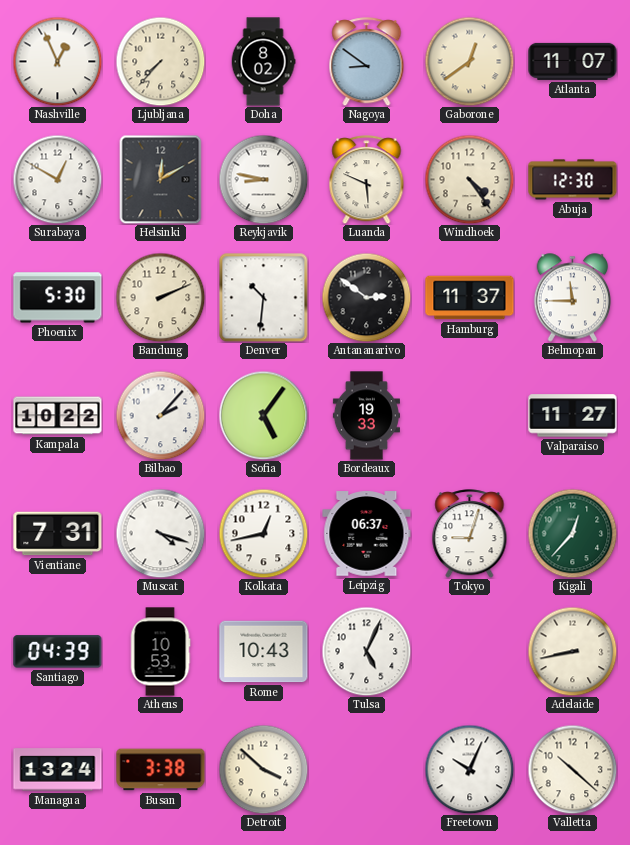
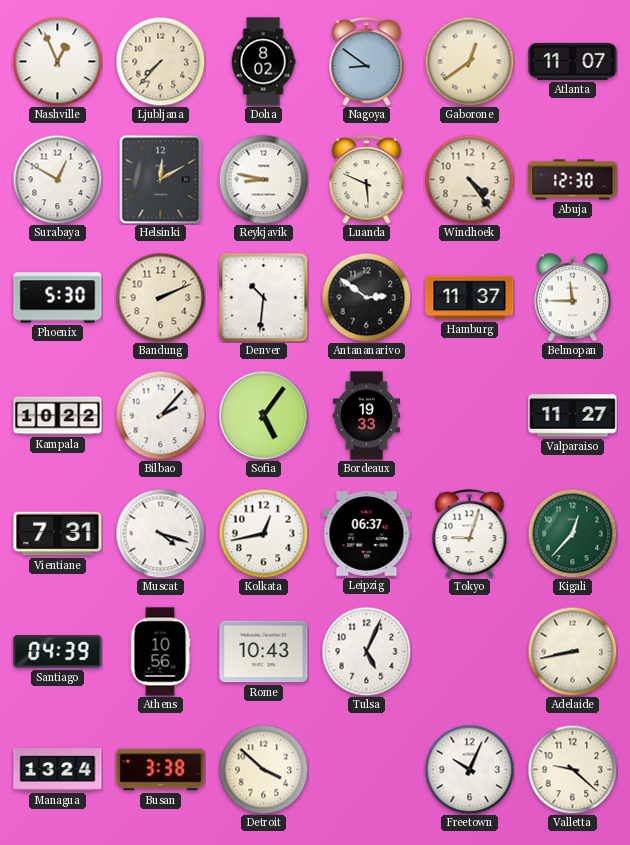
Athens: 10:53 -> 10:56 (160, 652)
Valletta: 10:22 -> 9:22 (572, 769)
